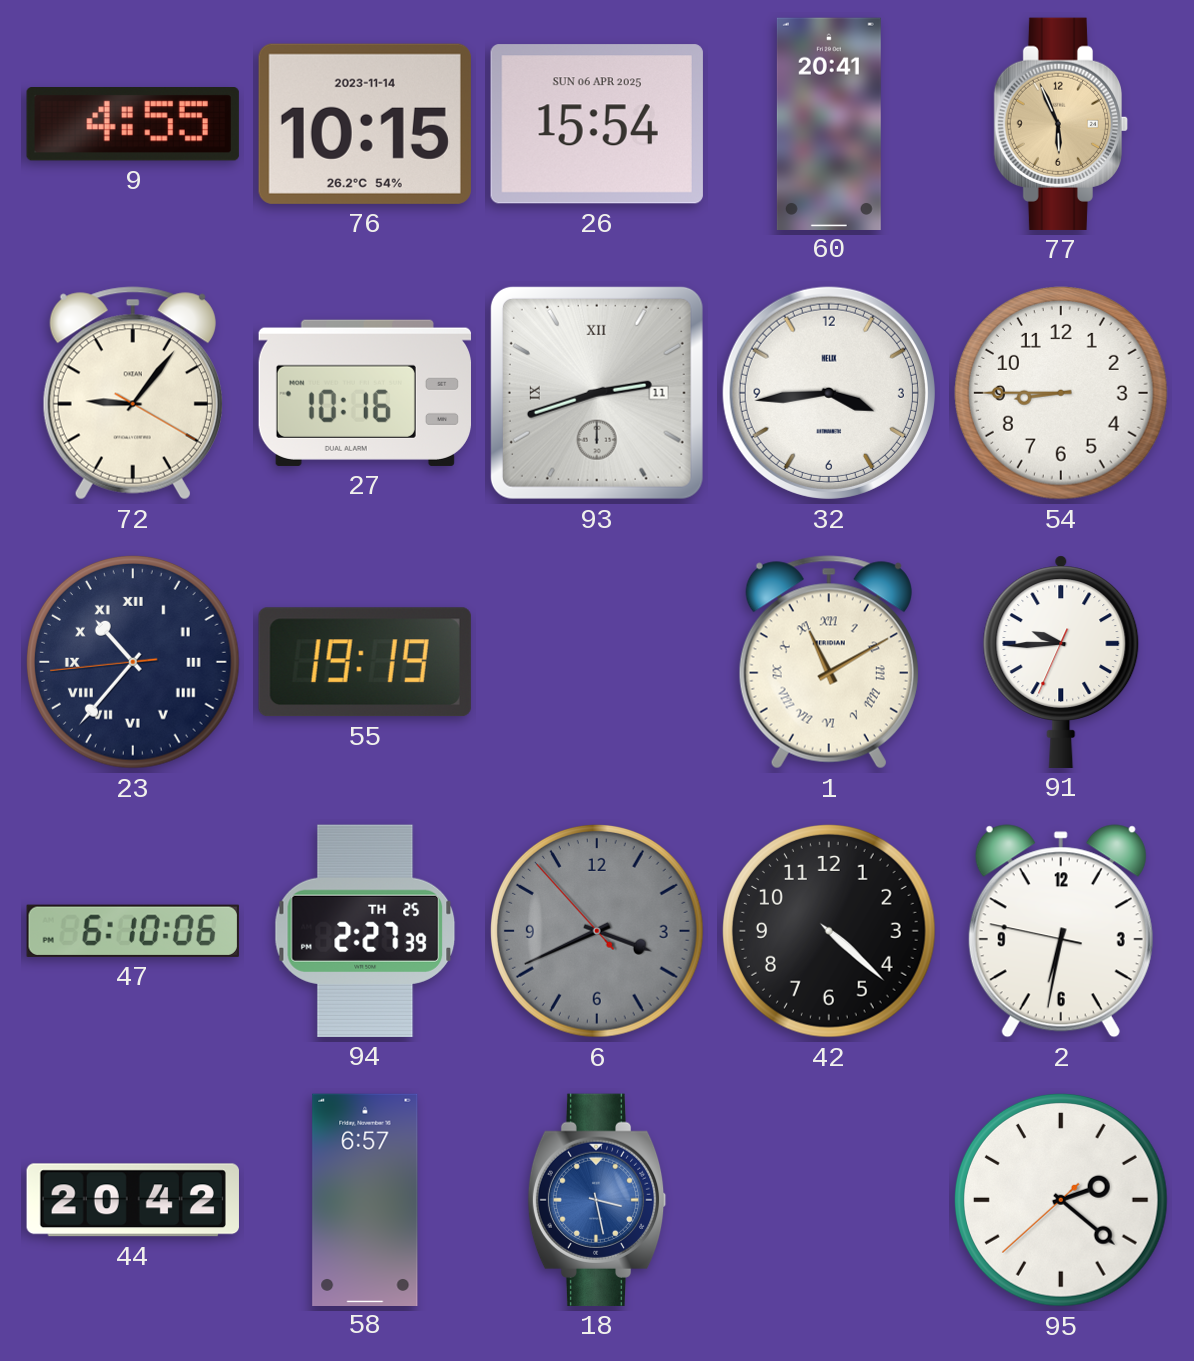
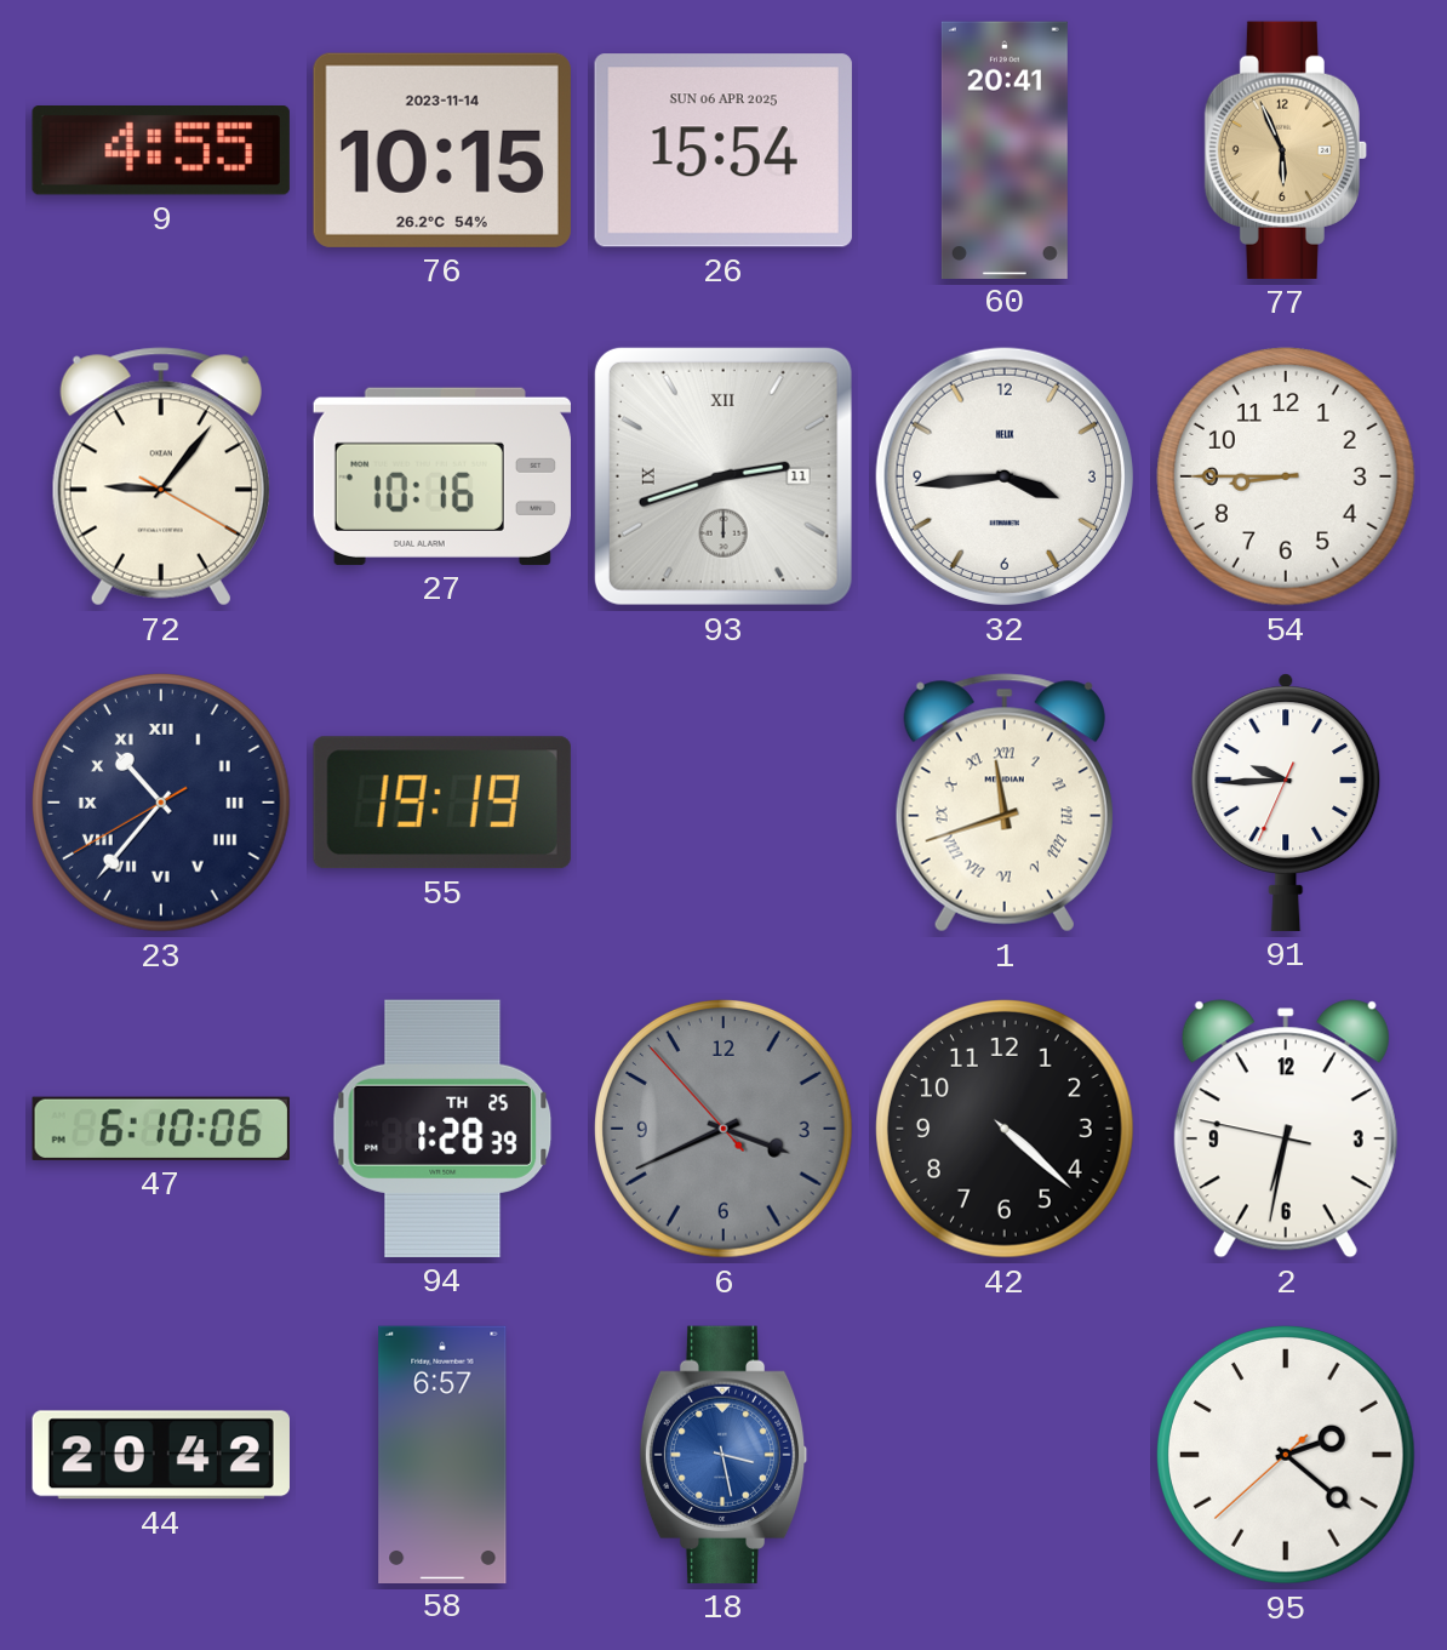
23: 10:36:44 -> 10:36:40 (161, 803)
1: 11:10 -> 11:42 (1005, 803)
94: 2:27 -> 1:28 (442, 1129)
